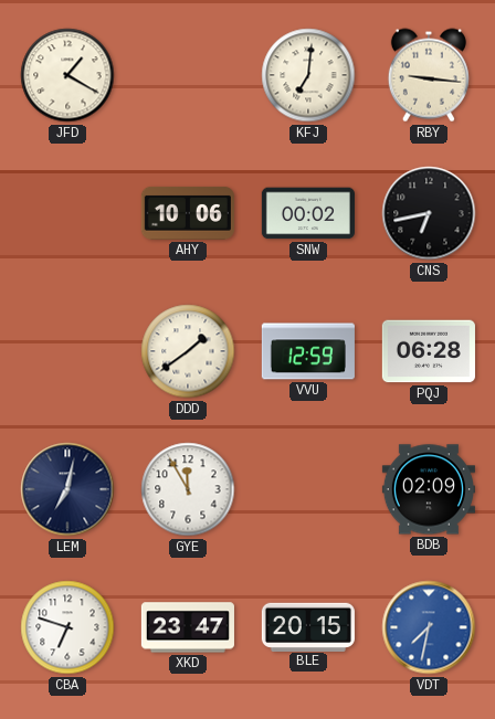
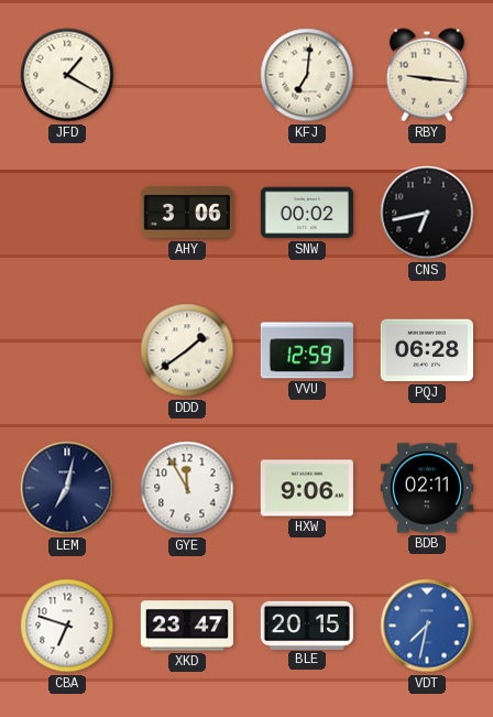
AHY: 10:06 -> 3:06 (187, 213)
HXW: none -> 9:06 (307, 488)
BDB: 02:09 -> 02:11 (427, 488)
